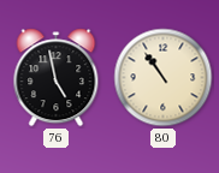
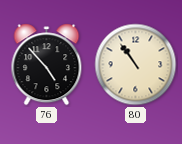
76: 4:58 -> 4:53 (47, 65)
